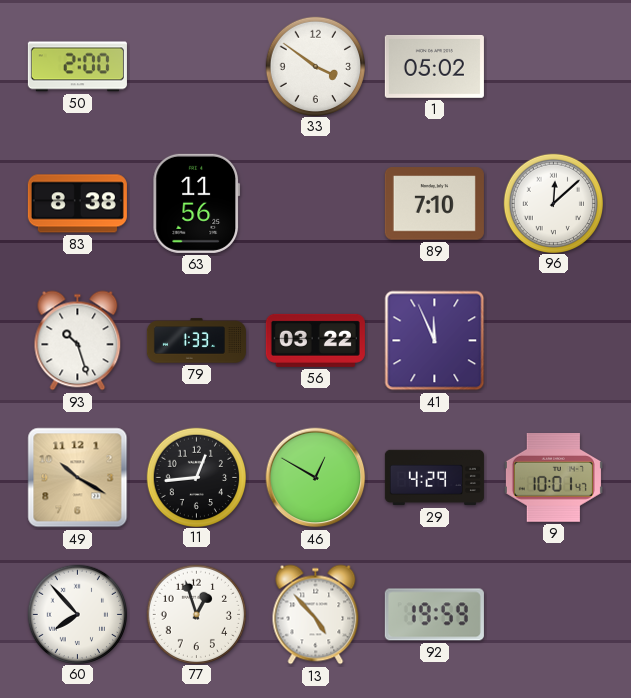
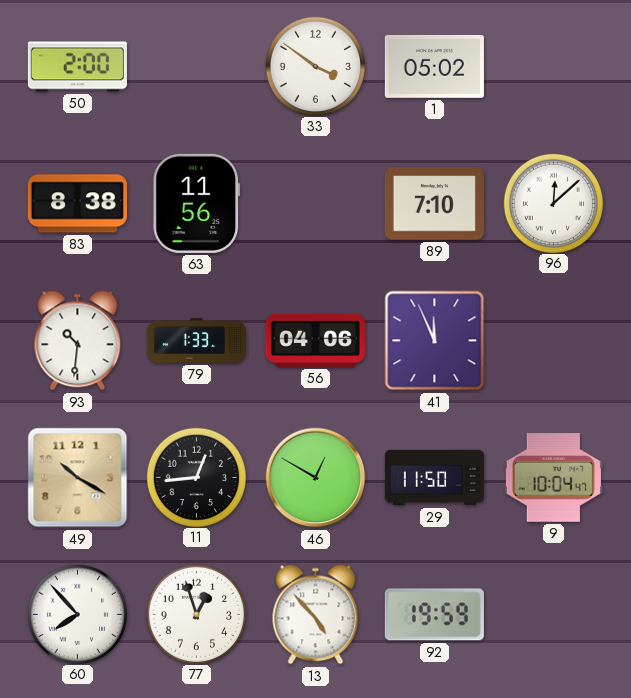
93: 10:27 -> 10:31 (78, 341)
56: 03:22 -> 04:06 (315, 340)
29: 4:29 -> 11:50 (434, 478)
9: 10:01 -> 10:04 (553, 478)
